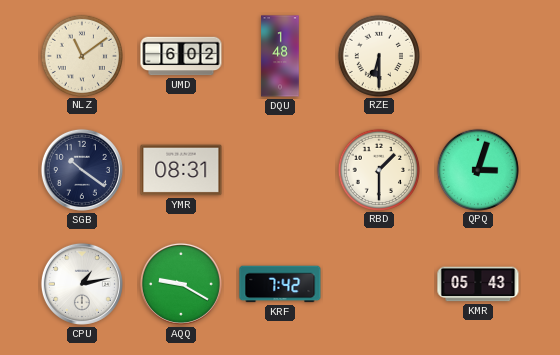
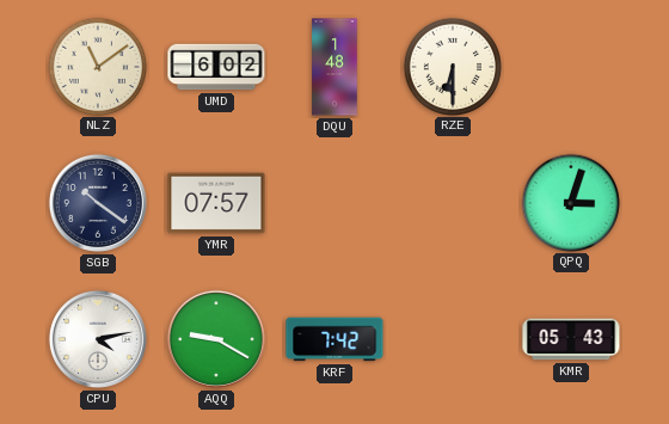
YMR: 08:31 -> 07:57 (216, 203)
RBD: 1:30 -> none (378, 169)
CPU: 1:13 -> 4:13 (98, 339)
